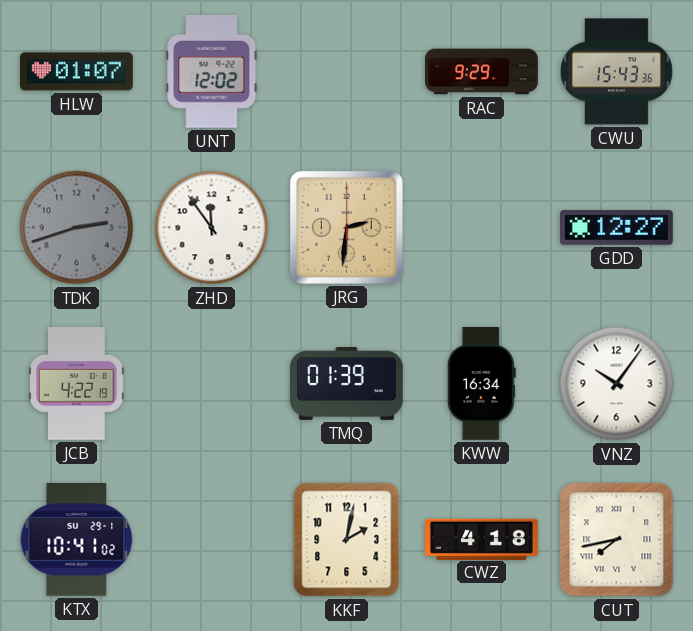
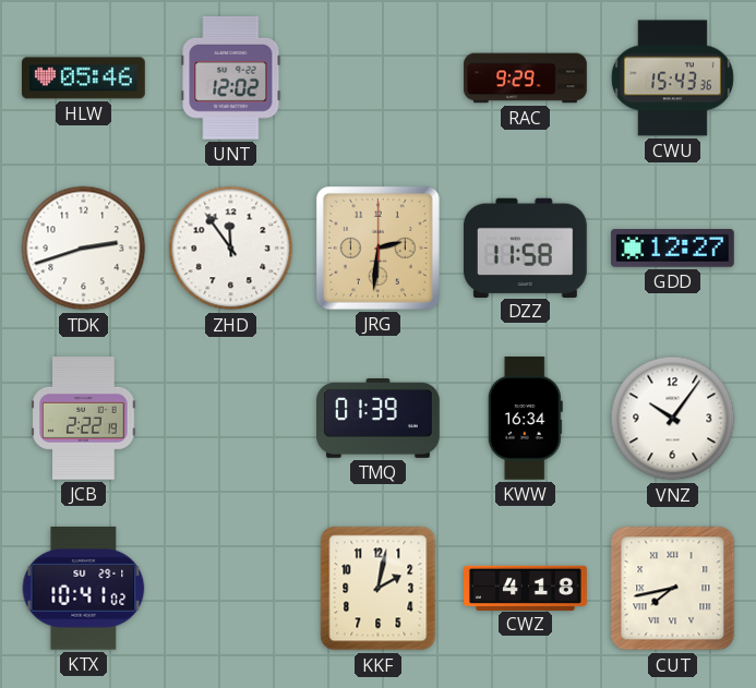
HLW: 01:07 -> 05:46 (84, 79)
TDK dial: grey -> white (84, 249)
DZZ: none -> 11:58 (525, 248)
JCB: 4:22 -> 2:22 (84, 419)
